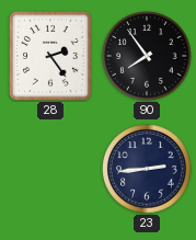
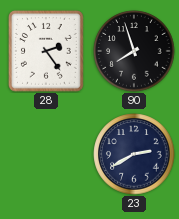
90: 7:54 -> 7:57 (134, 51)
23: 2:44 -> 2:40 (134, 154)
